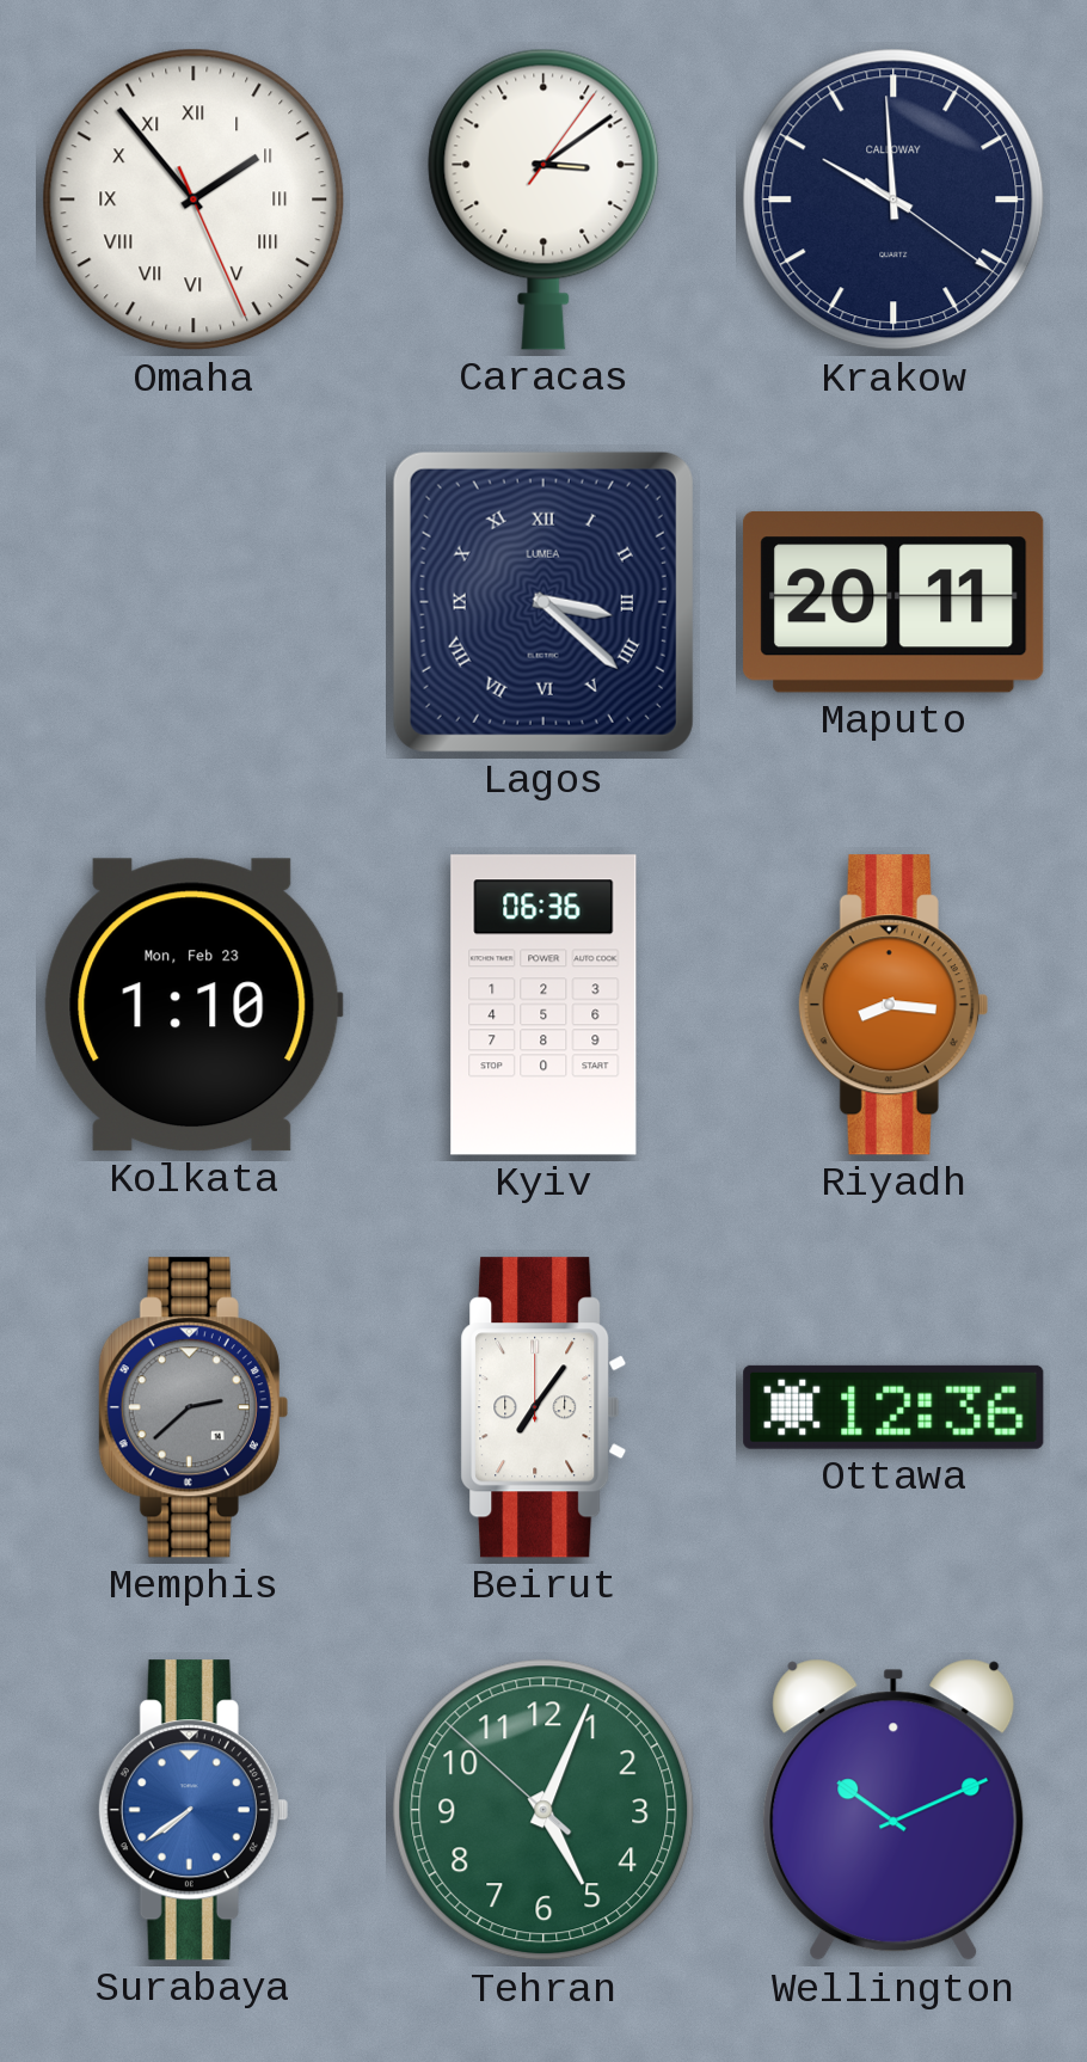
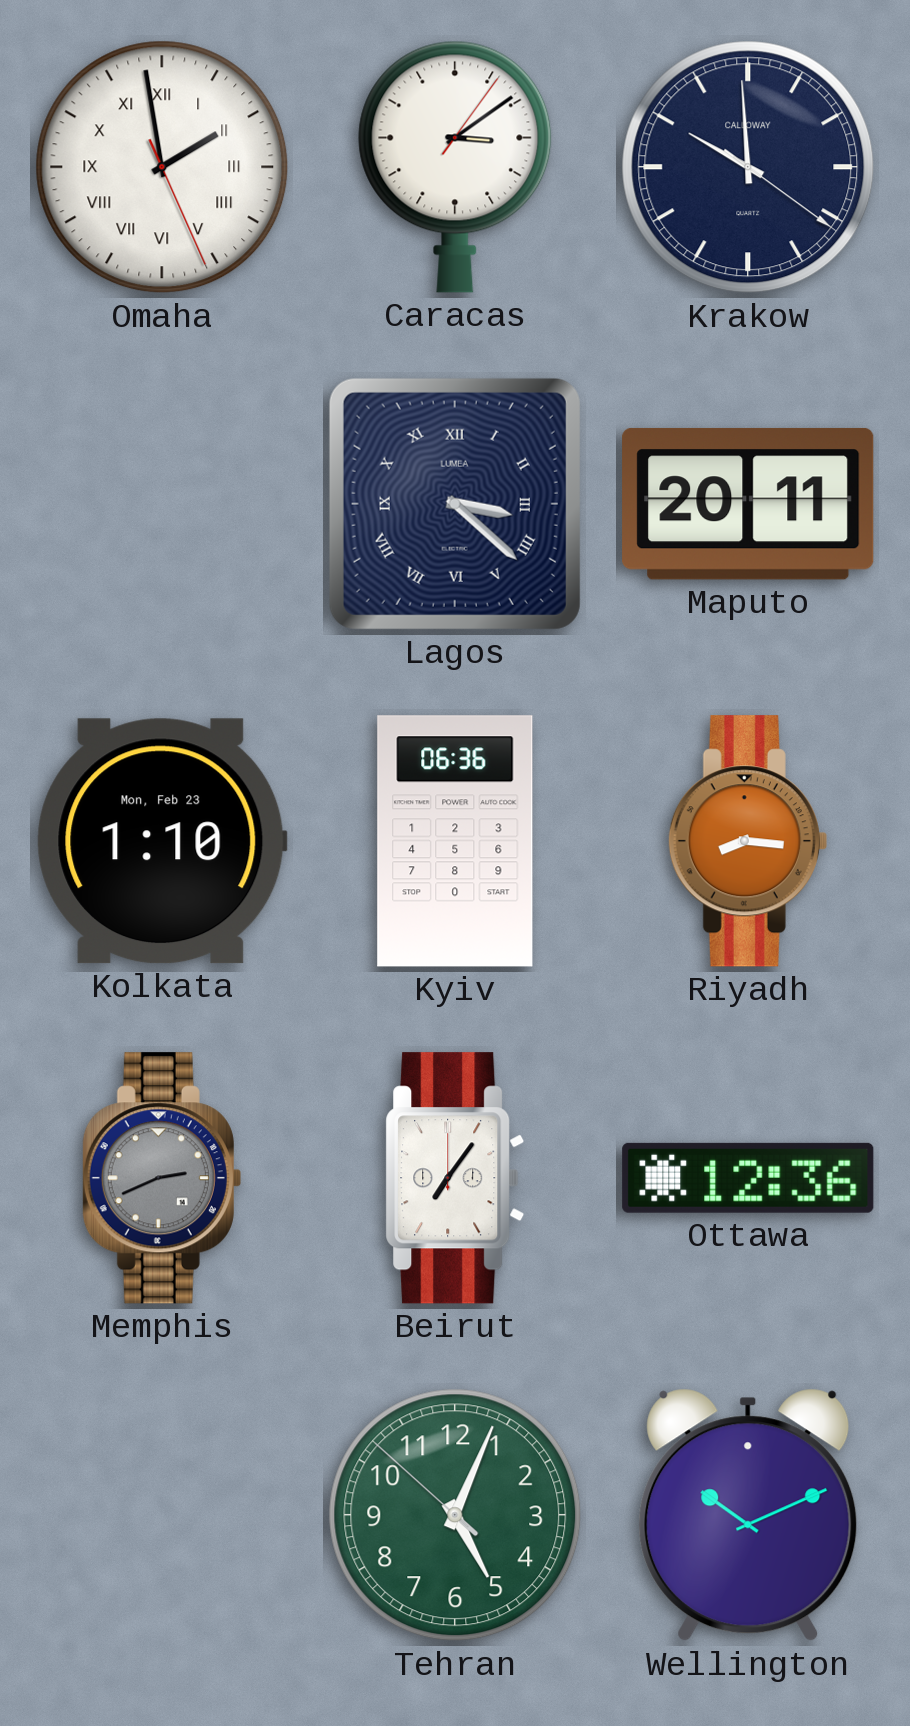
Omaha: 1:53 -> 1:58 (162, 167)
Memphis: 2:38 -> 2:41 (162, 1178)
Surabaya: 7:39 -> none (194, 1810)
